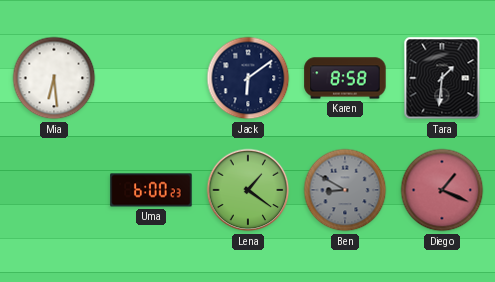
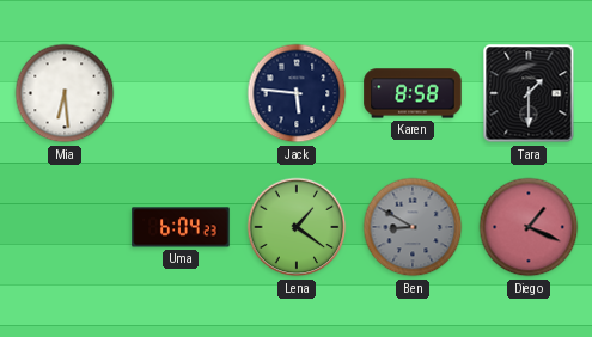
Jack: 6:09 -> 5:46 (297, 93)
Tara: 1:31 -> 1:30 (529, 93)
Uma: 6:00 -> 6:04 (181, 227)
